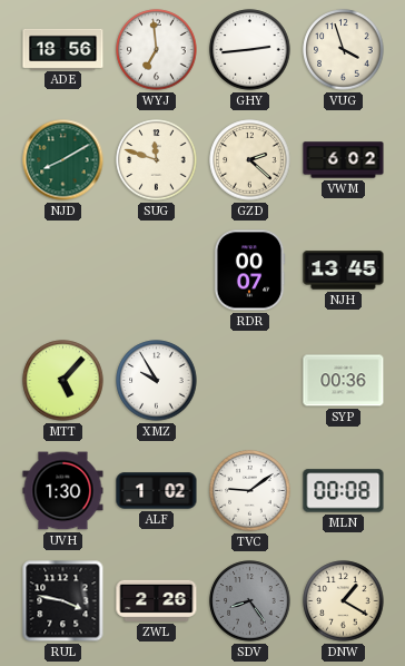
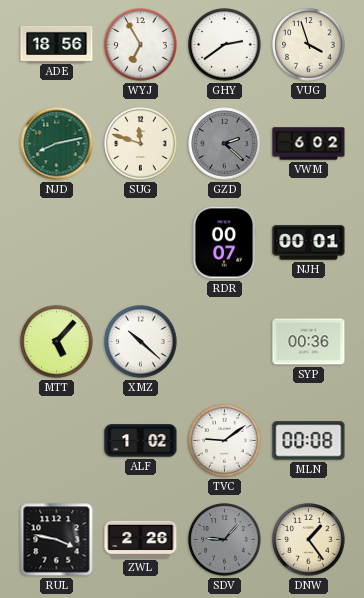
WYJ: 6:59 -> 6:55 (141, 45)
GHY: 2:44 -> 2:39 (225, 45)
NJD: 8:10 -> 8:13 (57, 144)
GZD dial: cream -> grey (225, 144)
NJH: 13:45 -> 00:01 (309, 243)
XMZ: 9:55 -> 10:22 (141, 342)
UVH: 1:30 -> none (63, 491)
SDV: 8:24 -> 9:07 (225, 540)
DNW: 1:20 -> 1:24 (309, 540)
